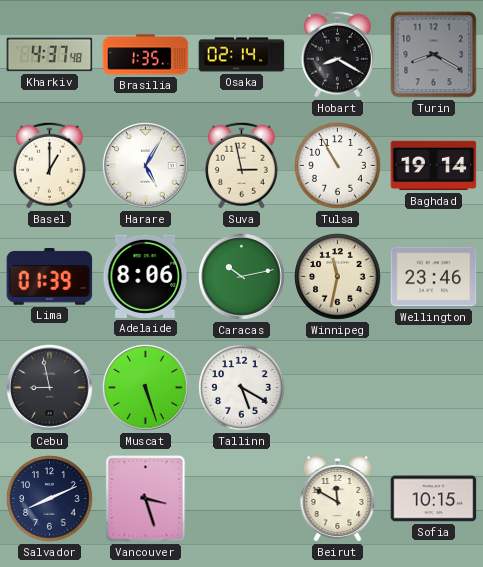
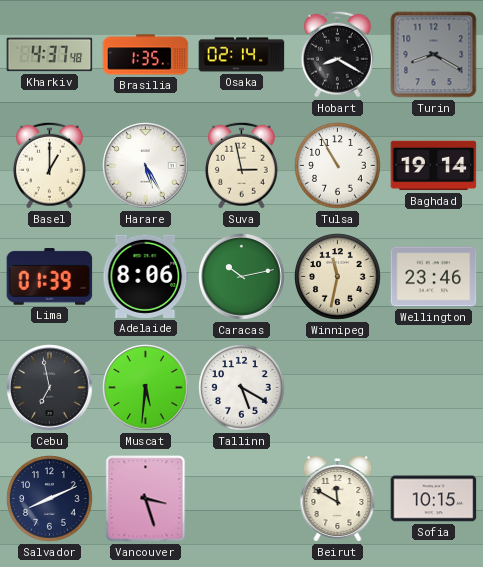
Harare: 5:05 -> 5:25 (146, 166)
Cebu: 8:58 -> 6:58 (50, 388)
Muscat: 5:27 -> 5:31 (146, 388)
